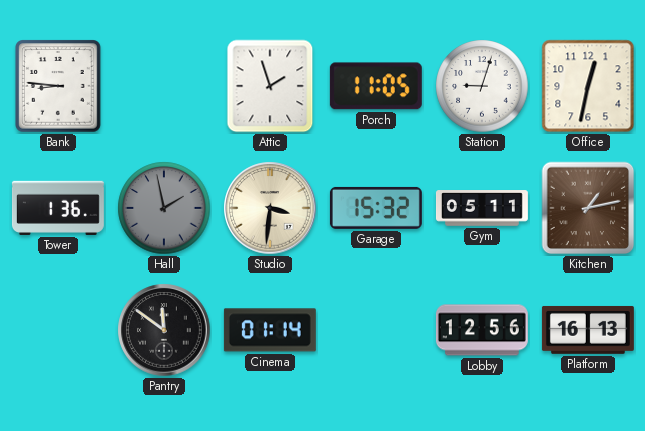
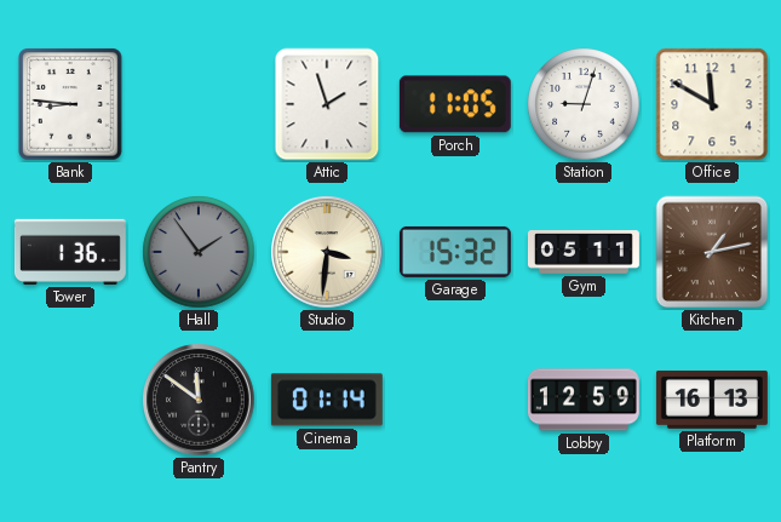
Office: 12:32 -> 11:50 (712, 104)
Hall: 1:58 -> 1:54 (199, 252)
Lobby: 12:56 -> 12:59 (584, 400)
